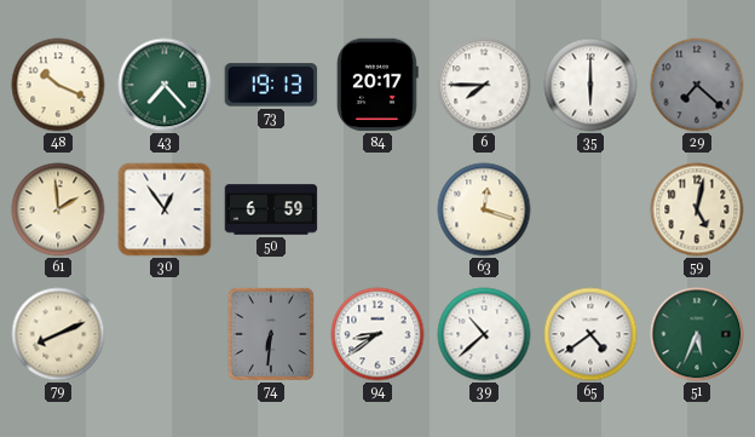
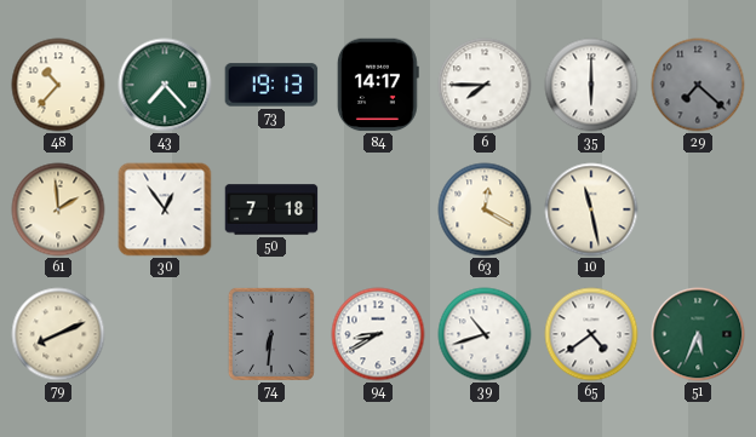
48: 10:19 -> 10:37 (58, 85)
84: 20:17 -> 14:17 (378, 85)
50: 6:59 -> 7:18 (271, 209)
63: 12:18 -> 12:20 (485, 209)
10: none -> 11:28 (591, 209)
59: 5:02 -> none (697, 209)
94: 8:39 -> 8:40 (378, 334)
39: 10:38 -> 10:42 (485, 334)
